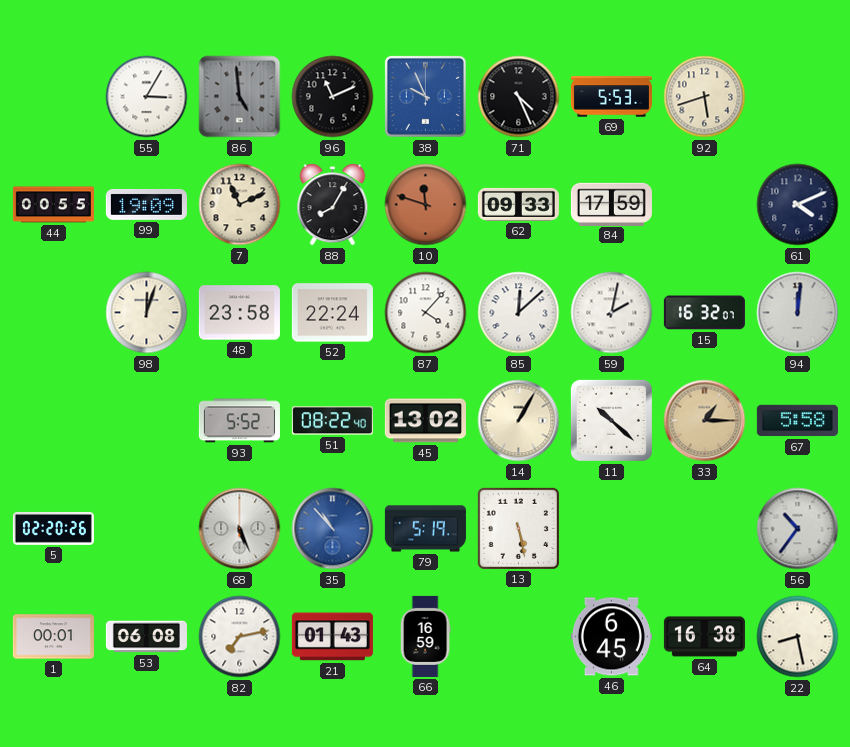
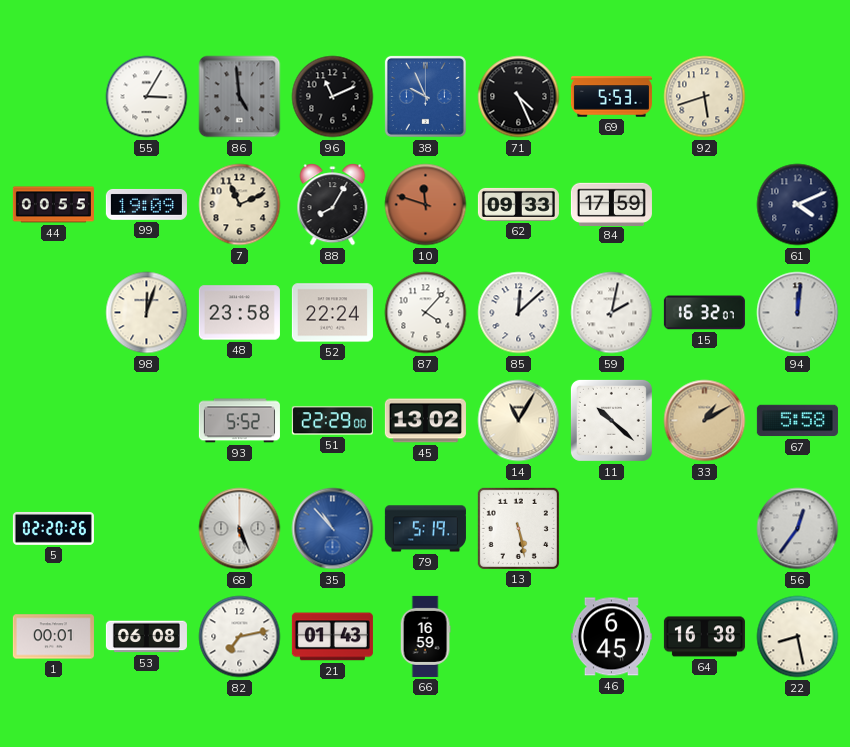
51: 08:22 -> 22:29 (332, 421)
14: 1:05 -> 11:05 (519, 421)
33: 1:15 -> 1:10 (705, 421)
56: 10:36 -> 12:36 (798, 529)
